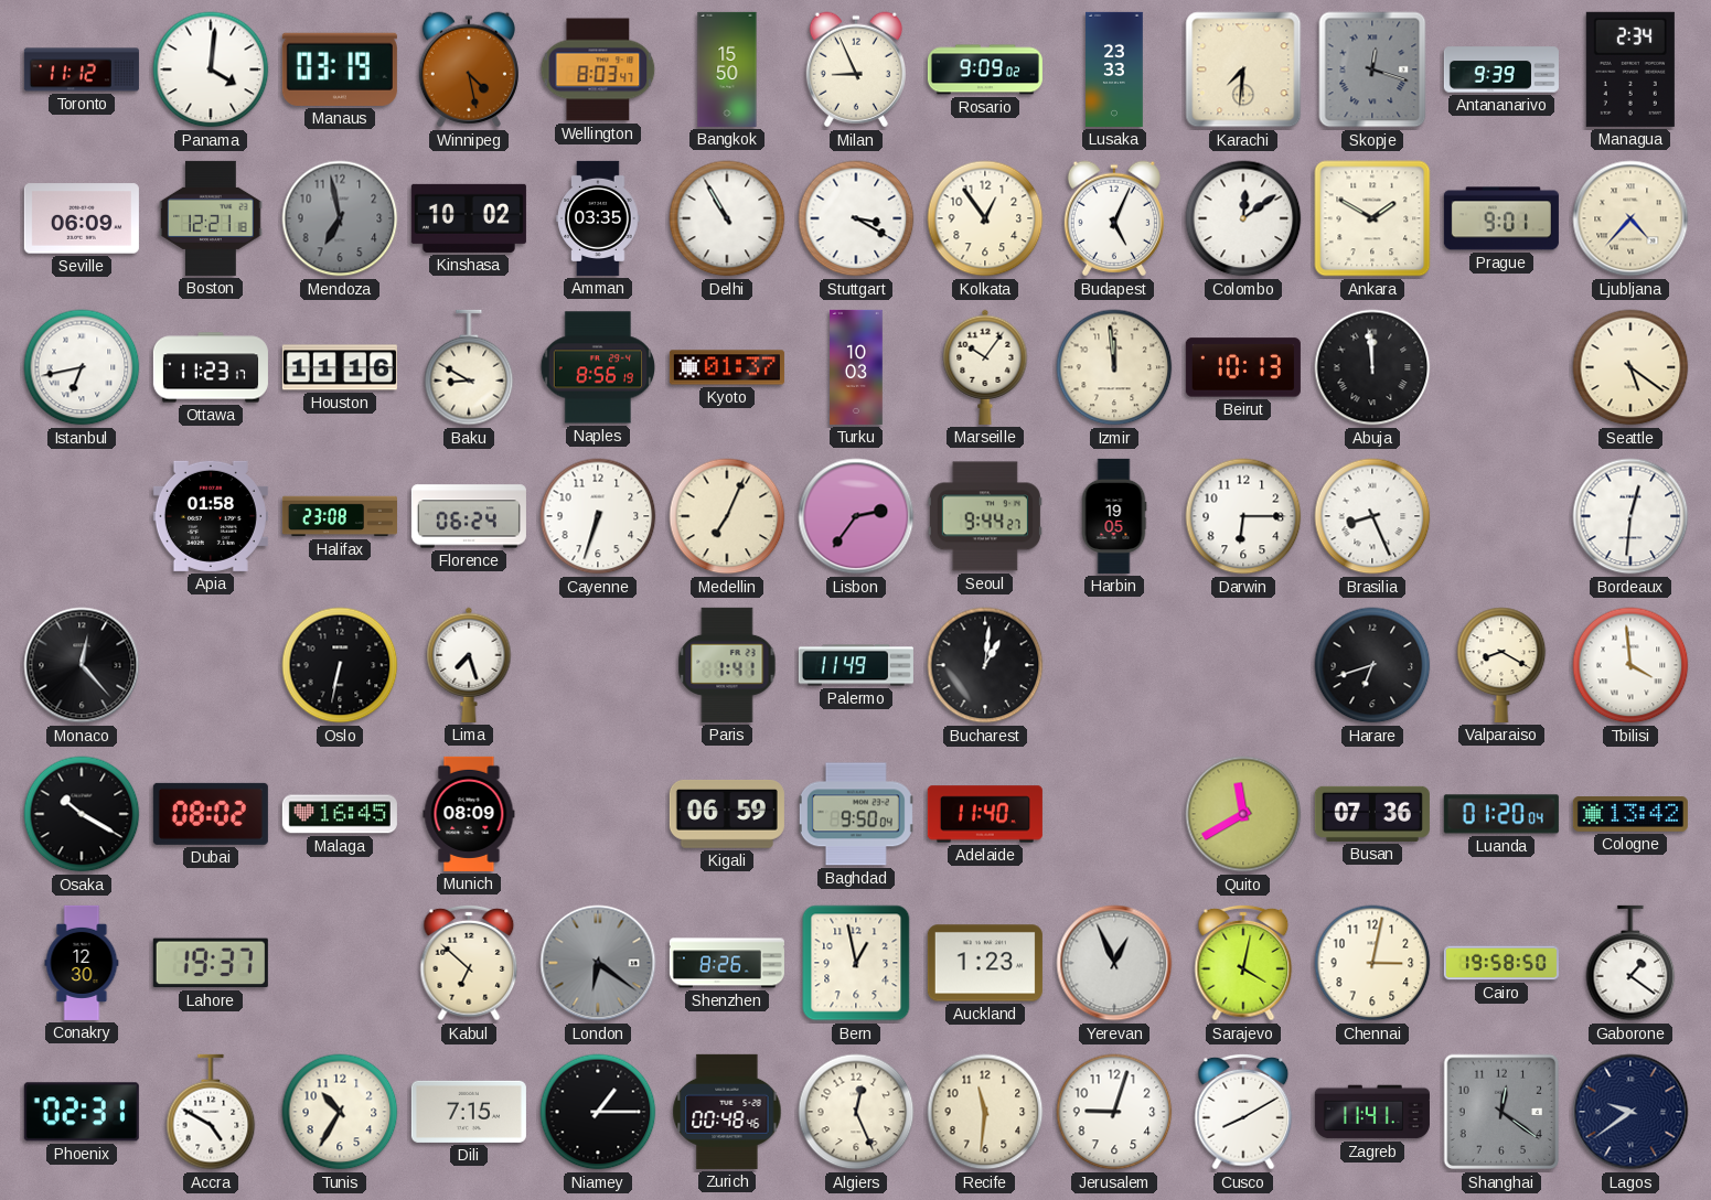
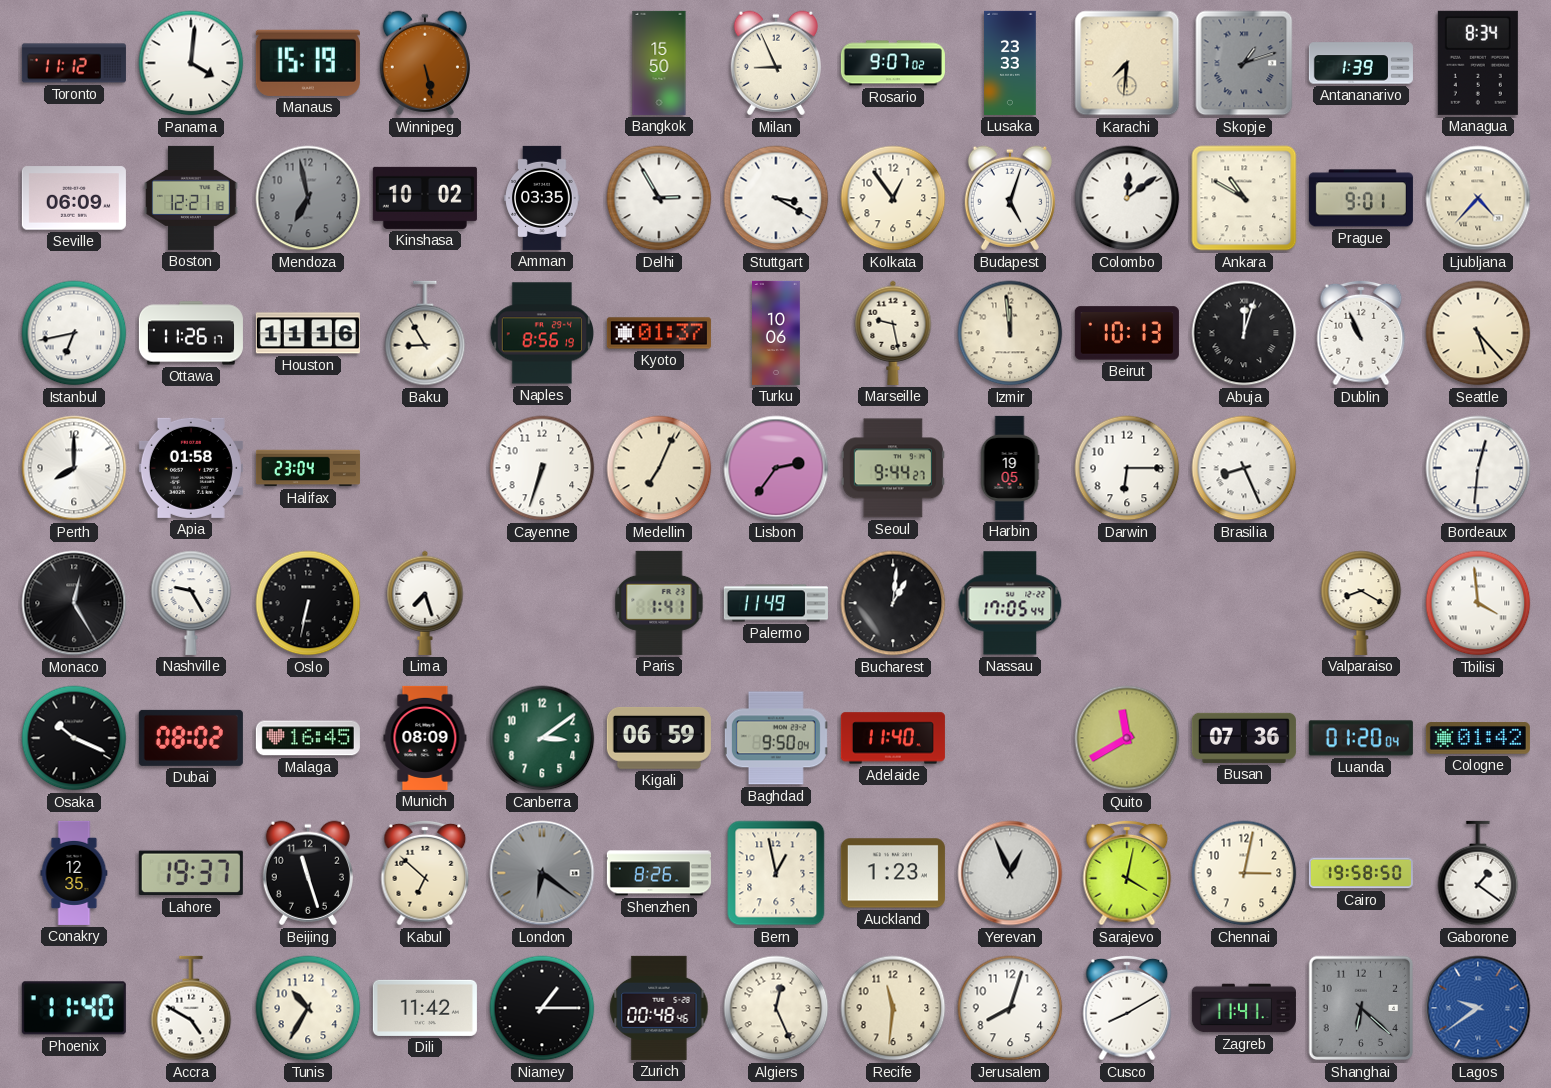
Manaus: 03:19 -> 15:19 (308, 63)
Winnipeg: 4:28 -> 5:28 (425, 63)
Wellington: 8:03 -> none (598, 69)
Rosario: 9:09 -> 9:07 (893, 63)
Skopje: 12:18 -> 1:12 (1244, 63)
Antananarivo: 9:39 -> 1:39 (1361, 63)
Managua: 2:34 -> 8:34 (1478, 63)
Delhi: 10:55 -> 2:55 (659, 198)
Budapest: 5:04 -> 5:03 (1010, 198)
Ankara: 1:50 -> 10:50 (1244, 198)
Ottawa: 11:23 -> 11:26 (191, 333)
Baku: 8:50 -> 8:55 (425, 333)
Turku: 10:03 -> 10:06 (776, 333)
Marseille: 10:06 -> 9:28 (893, 333)
Abuja: 11:59 -> 12:03 (1244, 333)
Dublin: none -> 10:56 (1361, 333)
Seattle: 5:21 -> 5:23 (1478, 333)
Perth: none -> 8:00 (74, 468)
Halifax: 23:08 -> 23:04 (308, 468)
Florence: 06:24 -> none (469, 516)
Monaco: 12:23 -> 12:25 (74, 603)
Nashville: none -> 9:25 (191, 603)
Nassau: none -> 17:05 (1010, 603)
Harare: 6:42 -> none (1372, 665)
Osaka: 10:20 -> 10:19 (74, 738)
Canberra: none -> 3:09 (542, 738)
Cologne: 13:42 -> 01:42 (1478, 738)
Conakry: 12:30 -> 12:35 (74, 873)
Beijing: none -> 11:27 (308, 873)
Phoenix: 02:31 -> 11:40 (74, 1008)
Dili: 7:15 -> 11:42 (425, 1008)
Jerusalem: 9:03 -> 8:03 (1010, 1008)
Shanghai: 12:21 -> 6:22 (1361, 1008)
Lagos dial: navy -> blue (1478, 1008)
